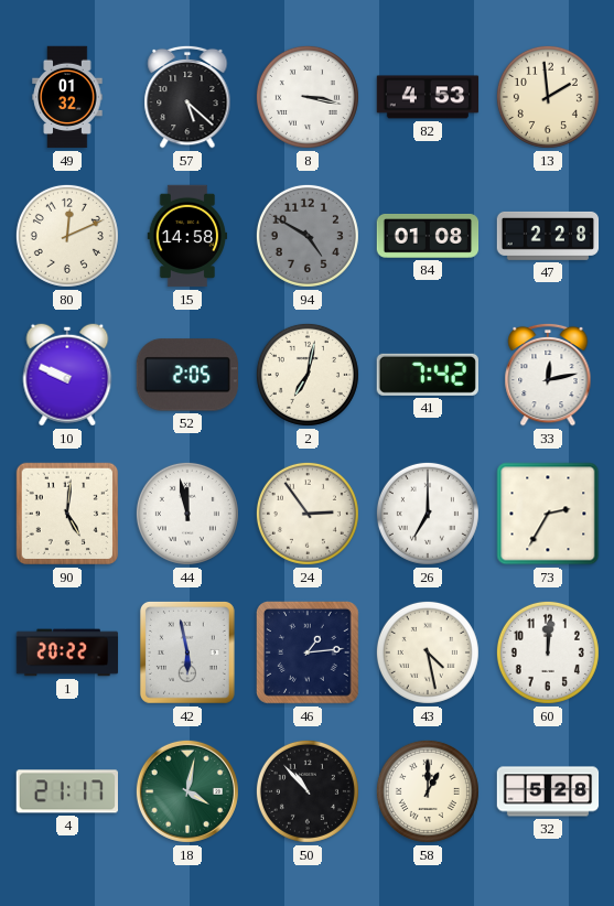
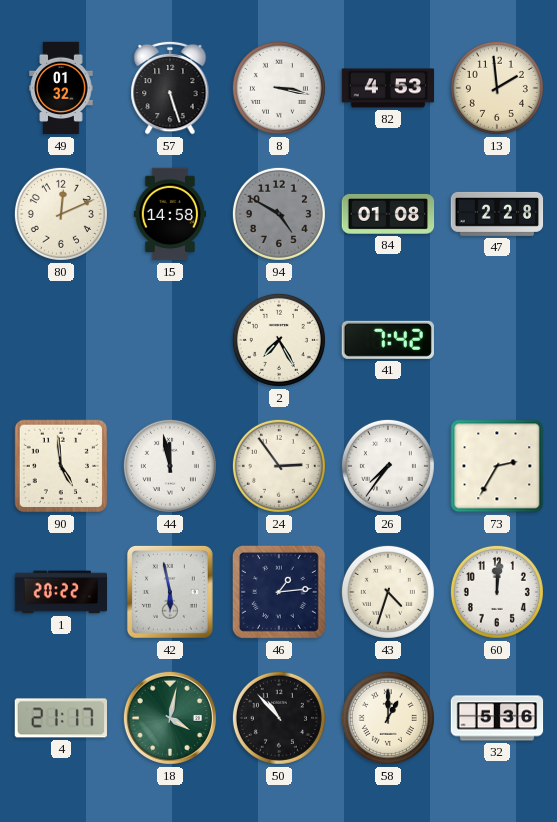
57: 5:22 -> 5:27 (170, 88)
10: 9:49 -> none (67, 375)
52: 2:05 -> none (186, 375)
2: 7:02 -> 7:25 (279, 340)
33: 12:13 -> none (548, 375)
90: 5:01 -> 4:59 (61, 466)
26: 7:00 -> 7:36 (388, 466)
43: 4:28 -> 4:33 (388, 592)
32: 5:28 -> 5:36 (497, 718)
